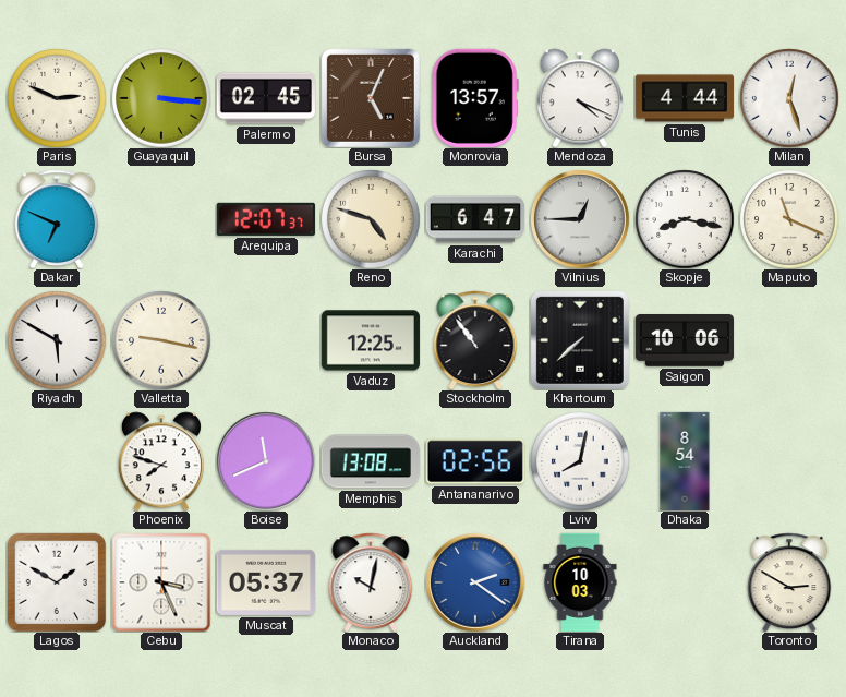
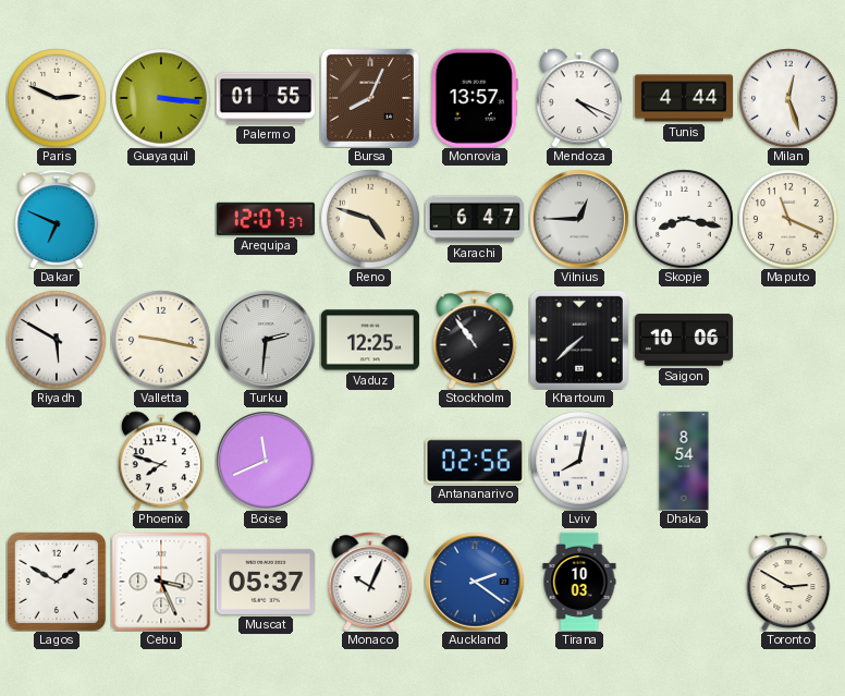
Palermo: 02:45 -> 01:55 (266, 98)
Bursa: 5:04 -> 8:04 (370, 98)
Turku: none -> 2:31 (266, 340)
Memphis: 13:08 -> none (371, 461)
Monaco: 10:02 -> 10:04 (370, 582)
